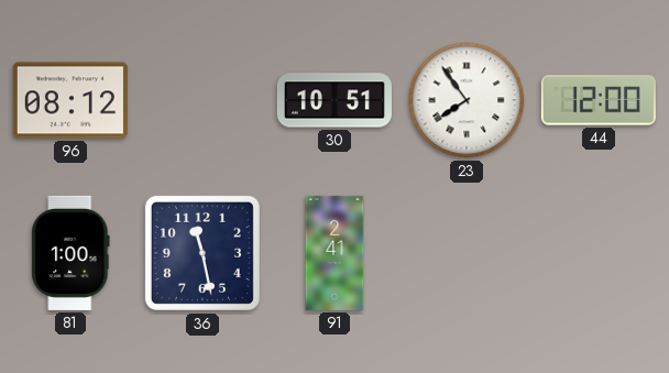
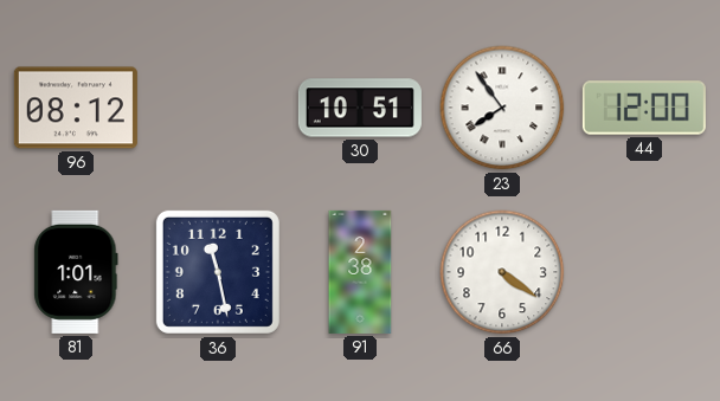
81: 1:00 -> 1:01 (76, 272)
91: 2:41 -> 2:38 (360, 272)
66: none -> 4:21 (502, 272)
